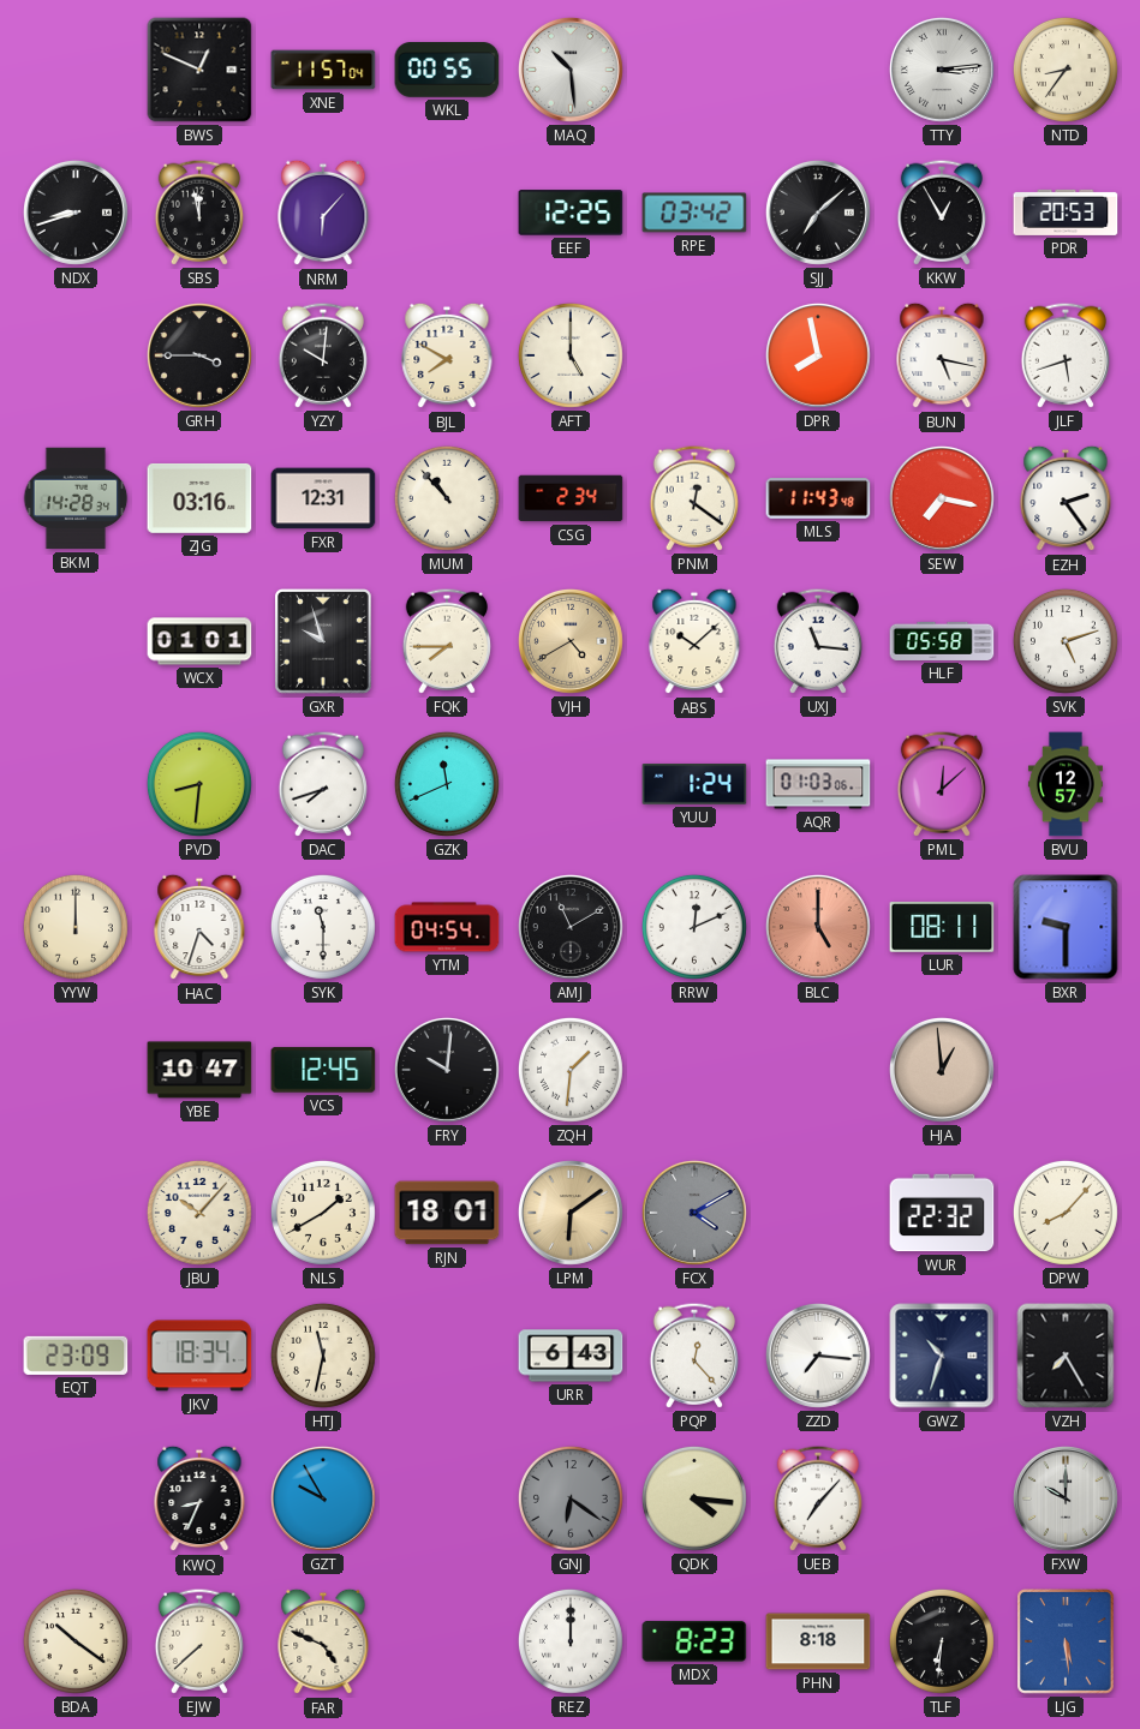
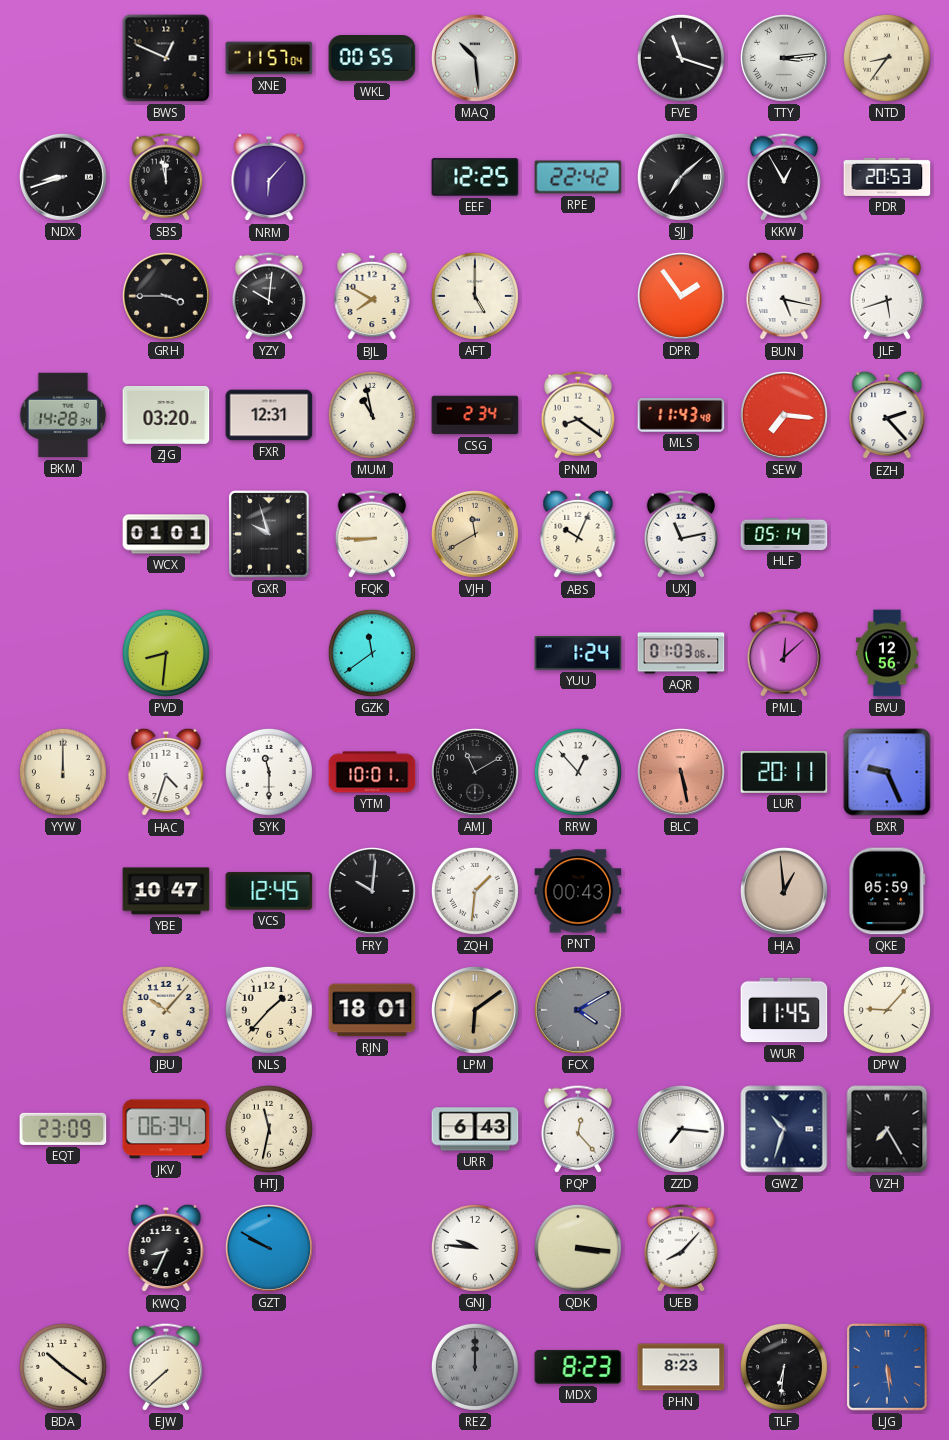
FVE: none -> 11:18 (681, 58)
RPE: 03:42 -> 22:42 (578, 177)
DPR: 7:58 -> 1:54 (681, 296)
ZJG: 03:16 -> 03:20 (166, 415)
MUM: 10:53 -> 10:58 (372, 415)
PNM: 12:21 -> 8:21 (578, 415)
SEW: 7:17 -> 7:16 (784, 415)
EZH: 2:24 -> 2:23 (887, 415)
FQK: 7:45 -> 8:45 (372, 534)
VJH: 4:40 -> 11:40 (475, 534)
ABS: 10:08 -> 10:04 (578, 534)
UXJ: 11:16 -> 11:13 (681, 534)
HLF: 05:58 -> 05:14 (784, 534)
SVK: 5:12 -> none (1066, 641)
DAC: 7:42 -> none (323, 784)
GZK: 11:41 -> 11:39 (372, 653)
BVU: 12:57 -> 12:56 (887, 653)
YTM: 04:54 -> 10:01 (372, 772)
RRW: 12:11 -> 12:53 (578, 772)
BLC: 5:00 -> 5:28 (681, 772)
LUR: 08:11 -> 20:11 (784, 772)
BXR: 9:30 -> 9:26 (887, 772)
PNT: none -> 00:43 (578, 891)
QKE: none -> 05:59 (887, 891)
NLS: 1:40 -> 1:37 (269, 1010)
WUR: 22:32 -> 11:45 (784, 1010)
DPW: 8:07 -> 9:07 (887, 1010)
JKV: 18:34 -> 06:34 (166, 1129)
GZT: 9:55 -> 9:50 (269, 1248)
GNJ: 6:21 -> 9:46 (475, 1248)
GNJ dial: grey -> white (475, 1248)
QDK: 4:16 -> 3:16 (578, 1248)
UEB: 7:07 -> 8:07 (681, 1248)
FXW: 10:00 -> none (1066, 1498)
FAR: 4:49 -> none (323, 1641)
REZ dial: white -> grey (475, 1367)
PHN: 8:18 -> 8:23 (681, 1367)
